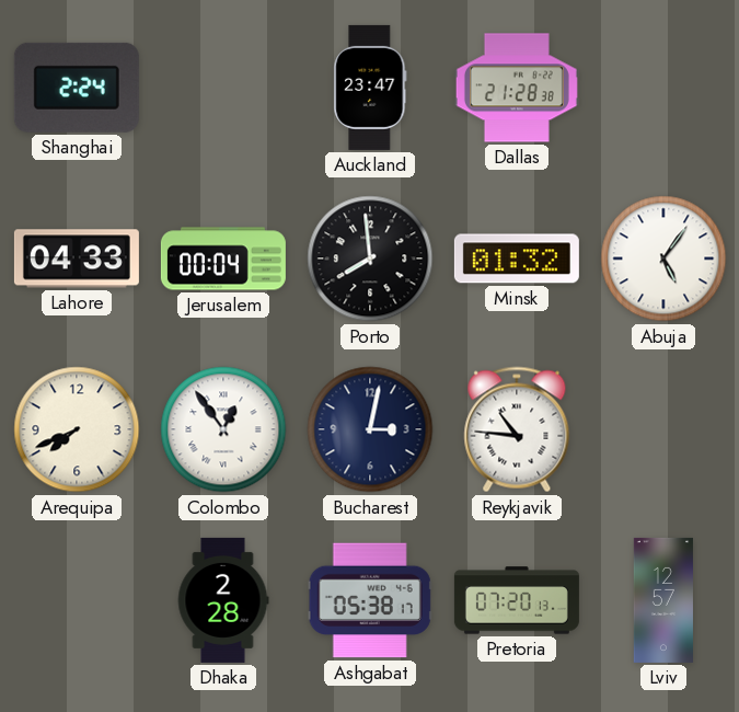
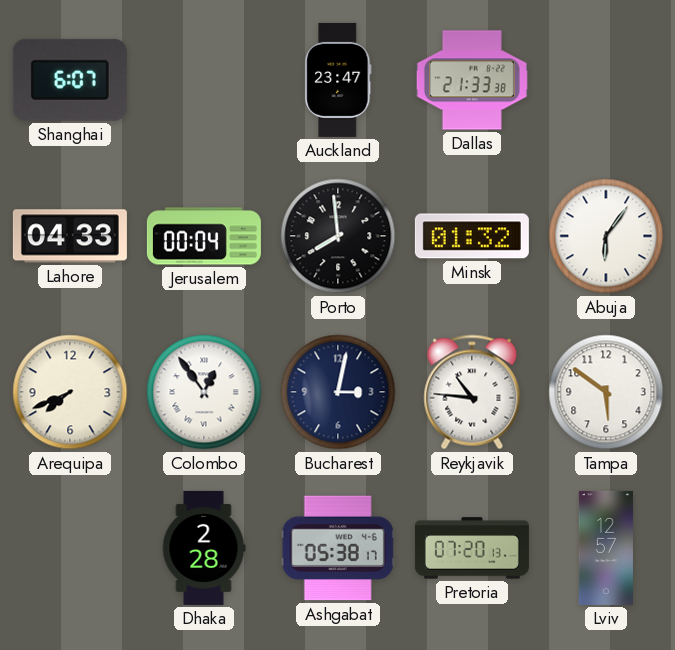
Shanghai: 2:24 -> 6:07 (70, 80)
Dallas: 21:28 -> 21:33 (472, 80)
Abuja: 5:06 -> 6:06 (606, 236)
Tampa: none -> 5:51 (606, 392)
